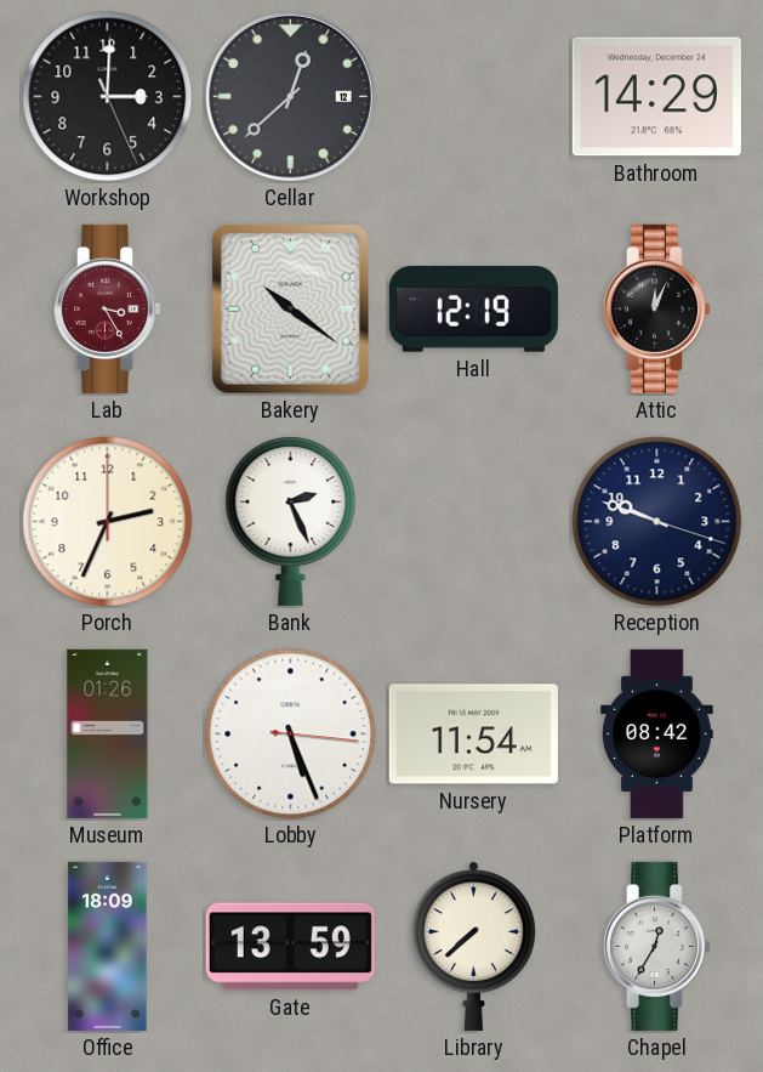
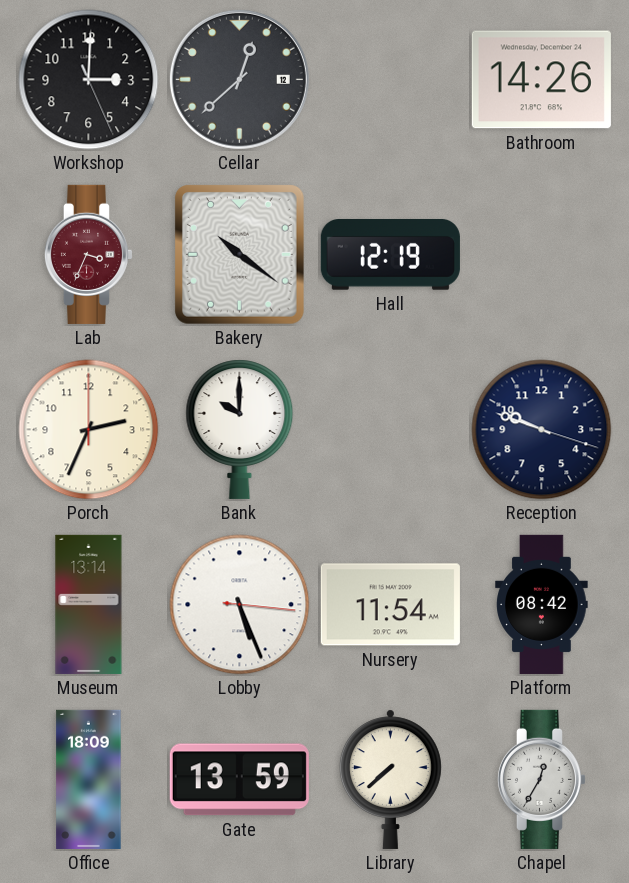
Bathroom: 14:29 -> 14:26 (541, 80)
Lab: 3:25 -> 3:34 (88, 254)
Attic: 12:04 -> none (656, 308)
Bank: 2:26 -> 10:00 (240, 429)
Museum: 01:26 -> 13:14 (89, 604)
